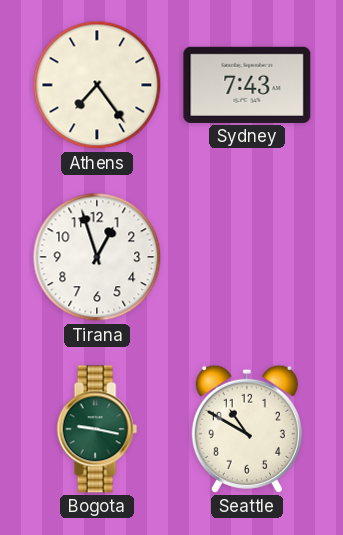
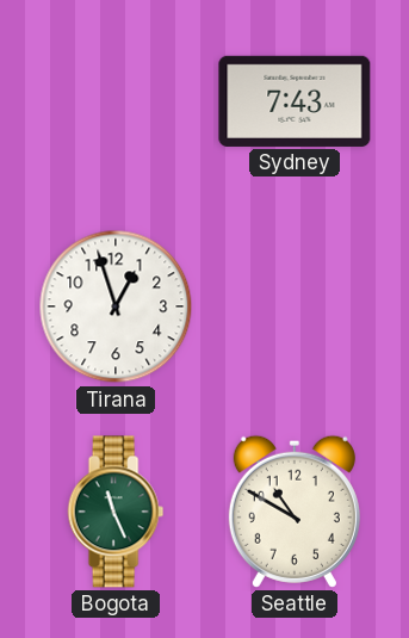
Athens: 7:24 -> none (97, 85)
Bogota: 9:17 -> 11:26 (116, 512)
